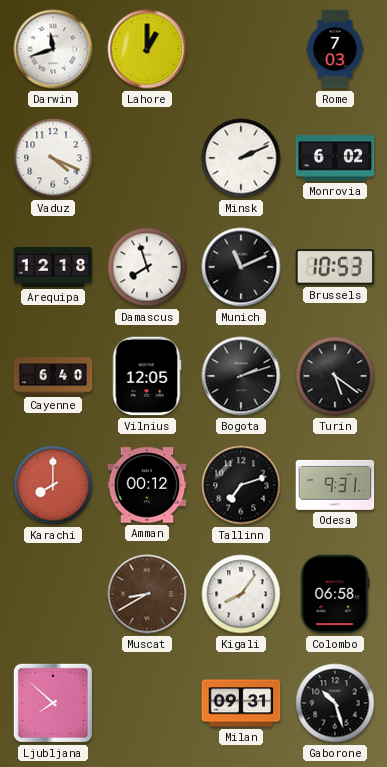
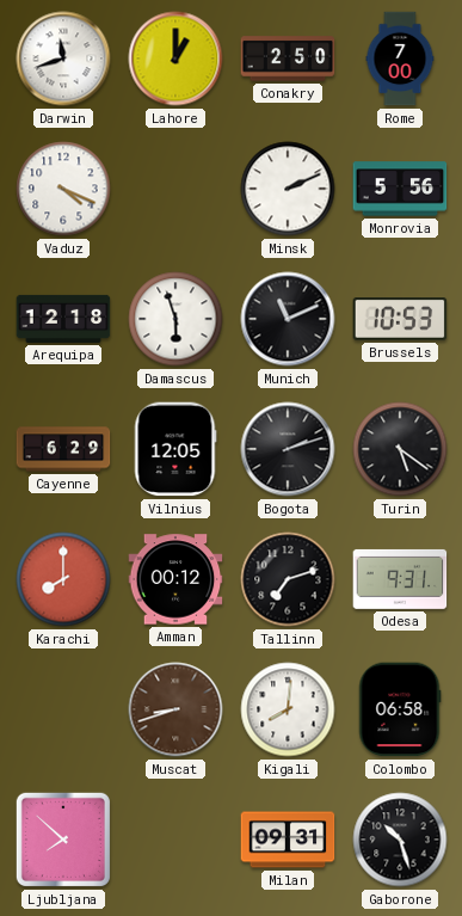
Conakry: none -> 2:50 (288, 59)
Rome: 7:03 -> 7:00 (400, 59)
Monrovia: 6:02 -> 5:56 (400, 189)
Damascus: 7:57 -> 5:57 (175, 319)
Cayenne: 6:40 -> 6:29 (63, 449)
Muscat: 8:40 -> 8:42 (175, 709)
Kigali: 8:06 -> 8:01 (288, 709)
